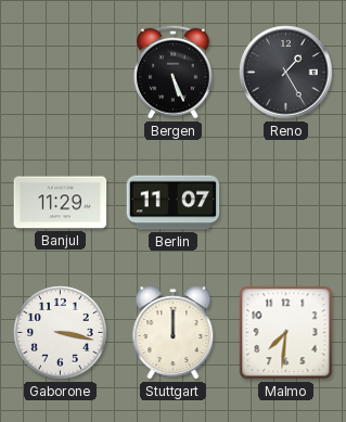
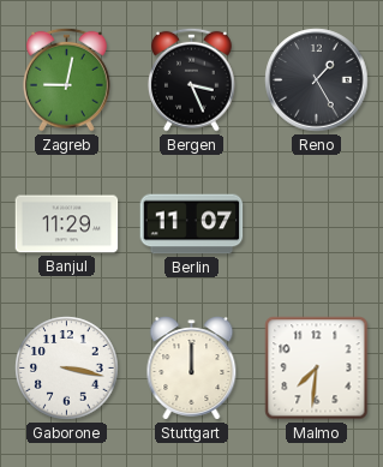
Zagreb: none -> 9:02 (66, 79)
Bergen: 5:26 -> 3:26 (191, 79)
